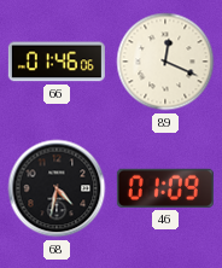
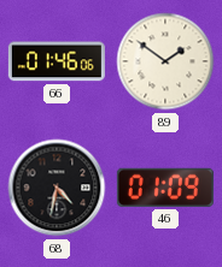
89: 12:19 -> 1:51 (165, 61)
